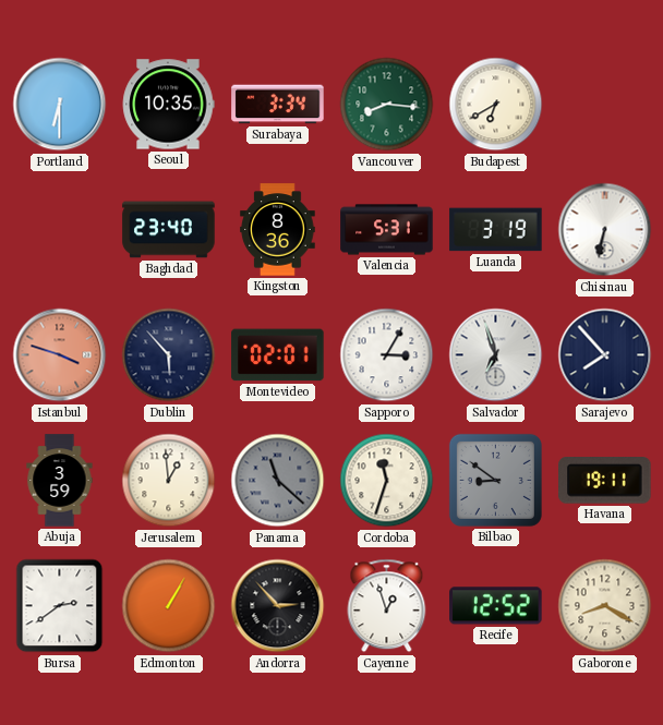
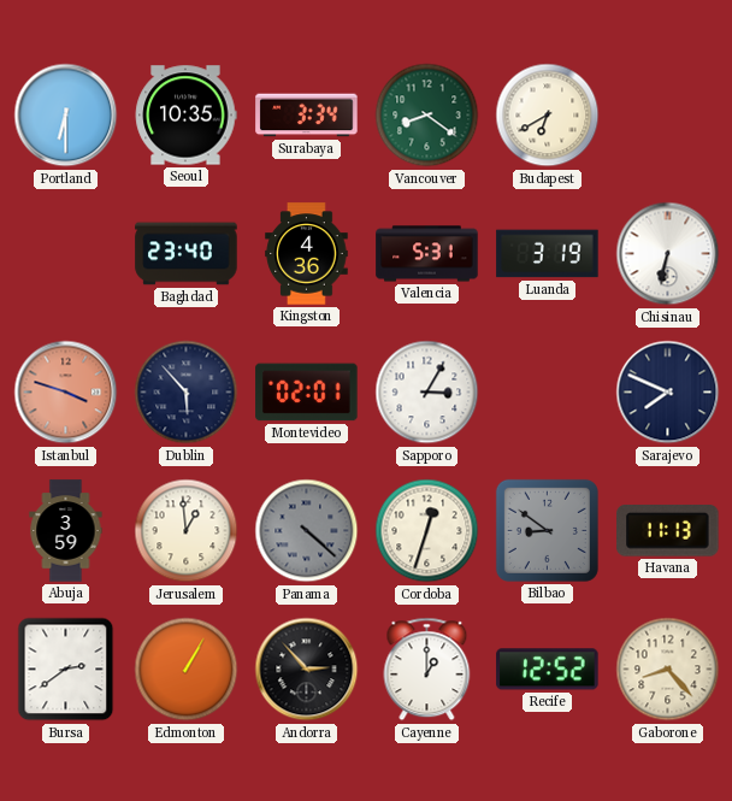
Vancouver: 8:16 -> 8:21 (427, 116)
Kingston: 8:36 -> 4:36 (307, 254)
Salvador: 6:57 -> none (496, 355)
Sarajevo: 7:53 -> 7:49 (668, 393)
Panama: 11:22 -> 4:22 (307, 531)
Cordoba: 11:33 -> 12:33 (427, 531)
Havana: 19:11 -> 11:13 (668, 531)
Cayenne: 12:57 -> 1:00 (427, 670)
Gaborone: 8:20 -> 8:23 (668, 670)
